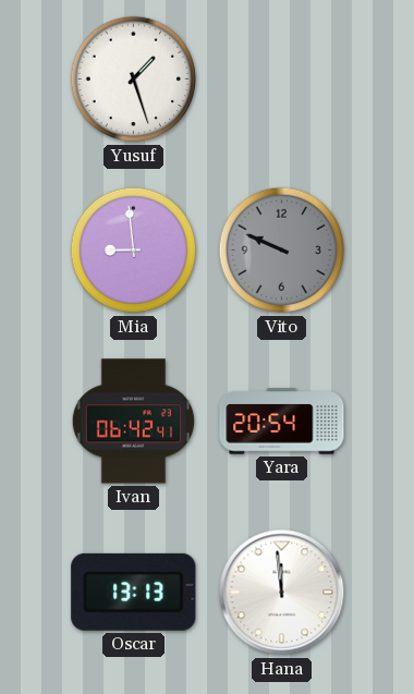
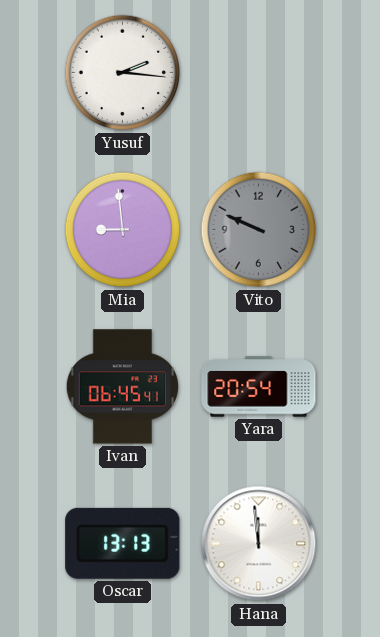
Yusuf: 1:27 -> 2:16 (123, 73)
Ivan: 06:42 -> 06:45 (122, 387)
